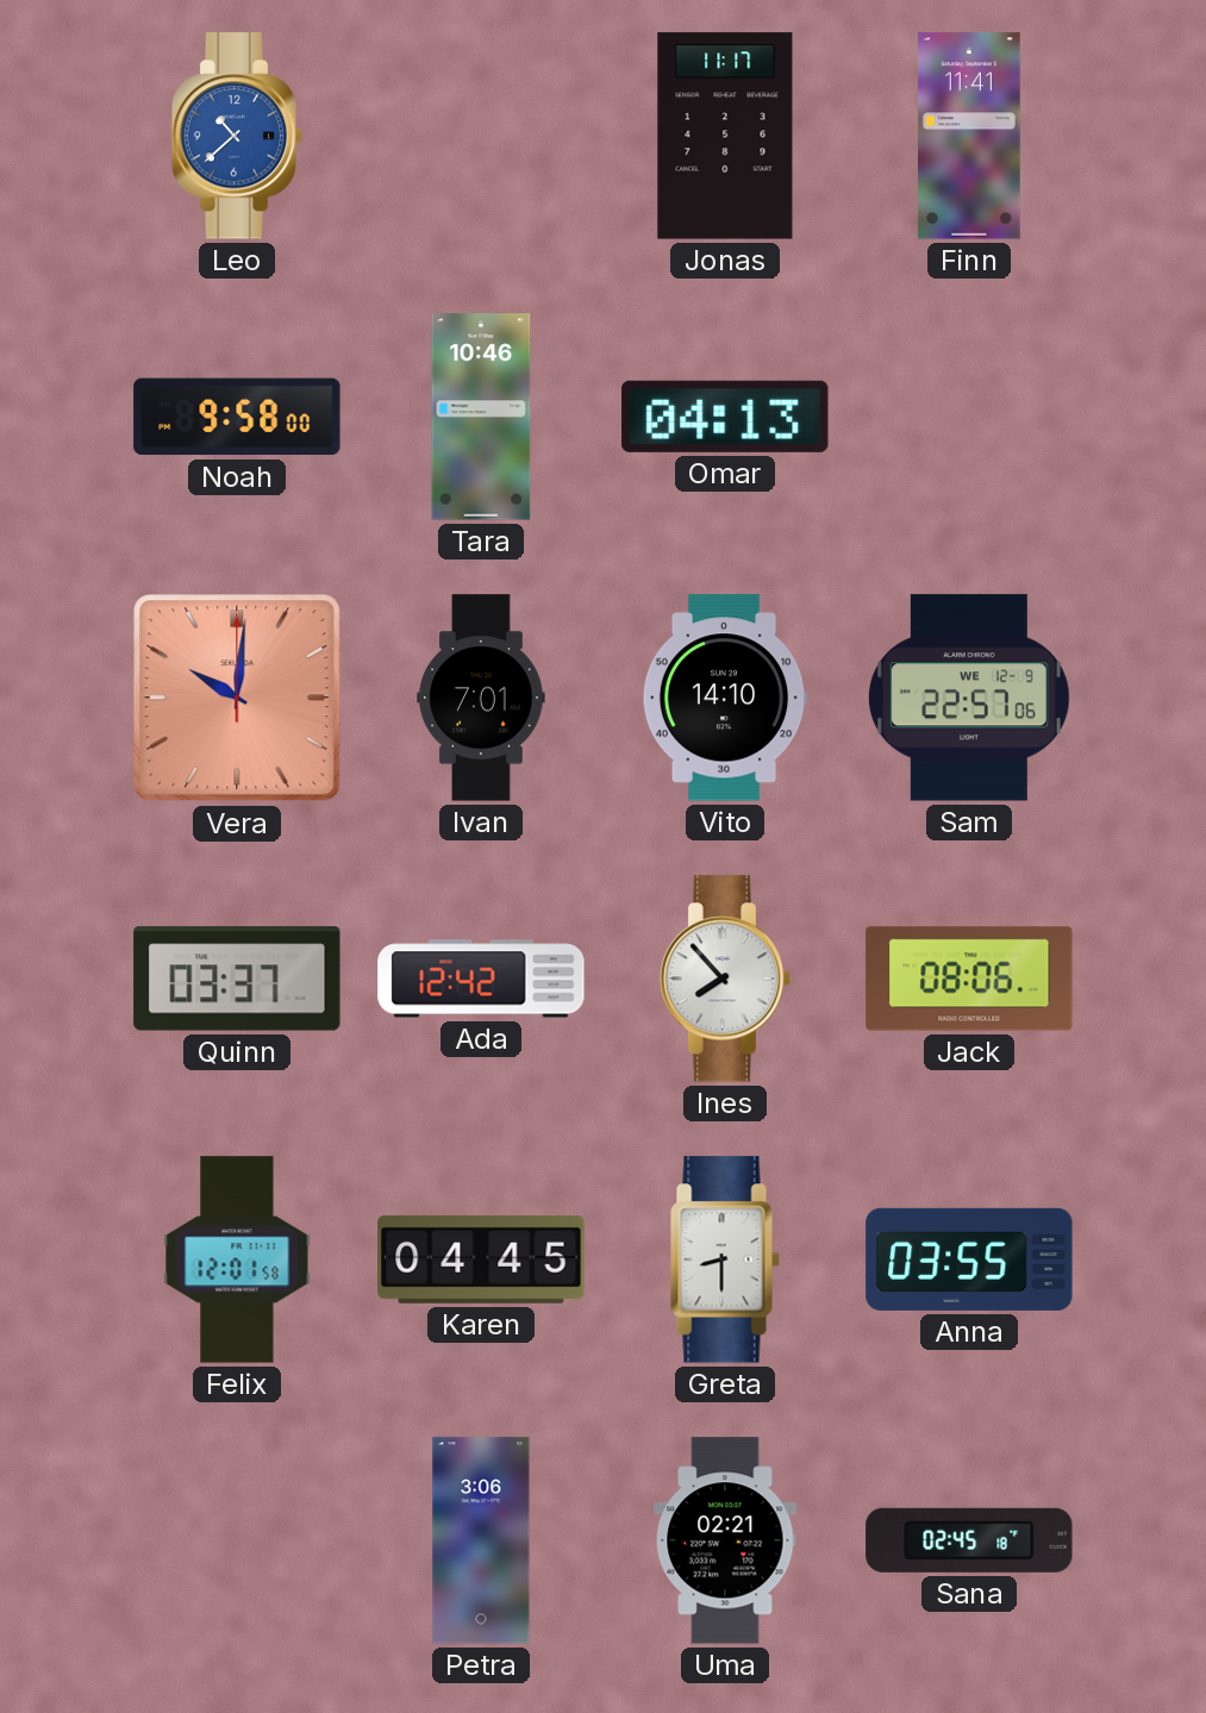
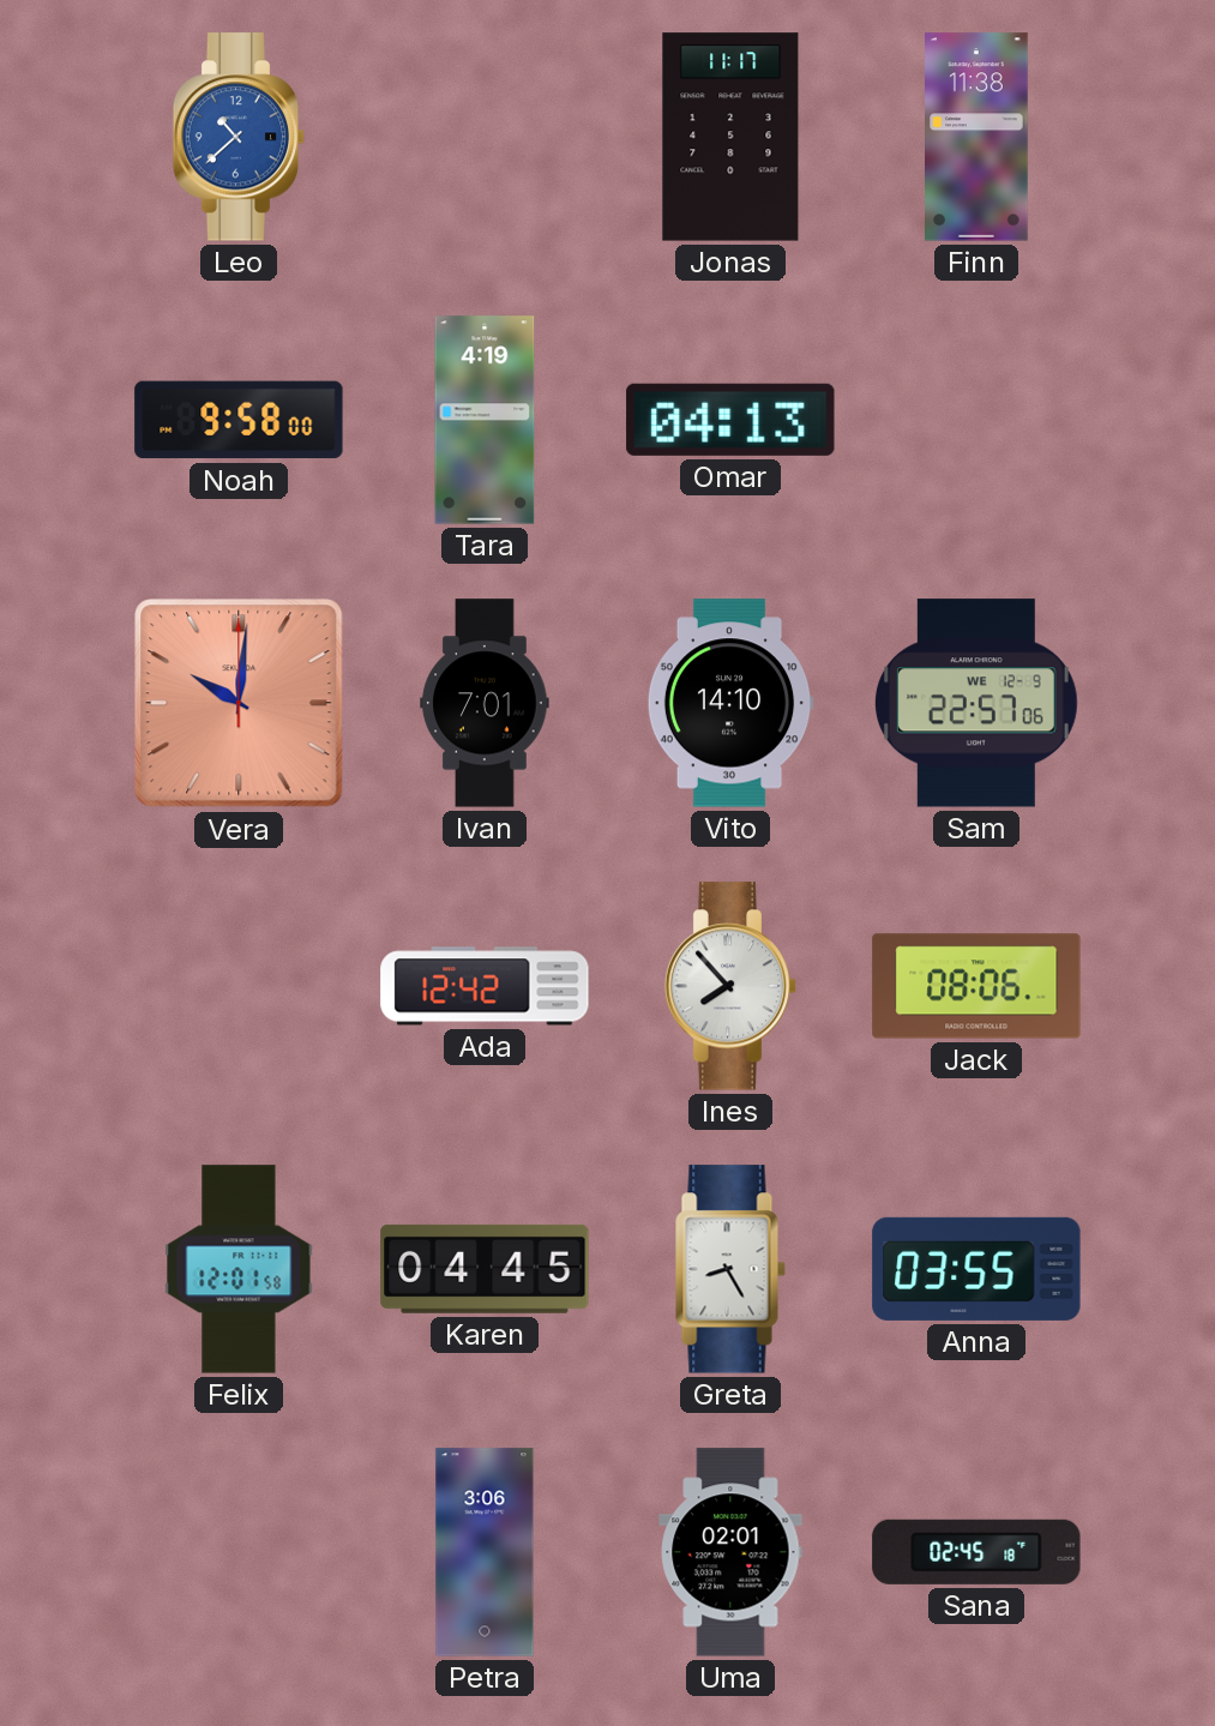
Finn: 11:41 -> 11:38 (978, 137)
Tara: 10:46 -> 4:19 (485, 420)
Quinn: 03:37 -> none (237, 979)
Greta: 8:30 -> 8:25 (730, 1269)
Uma: 02:21 -> 02:01 (730, 1552)
